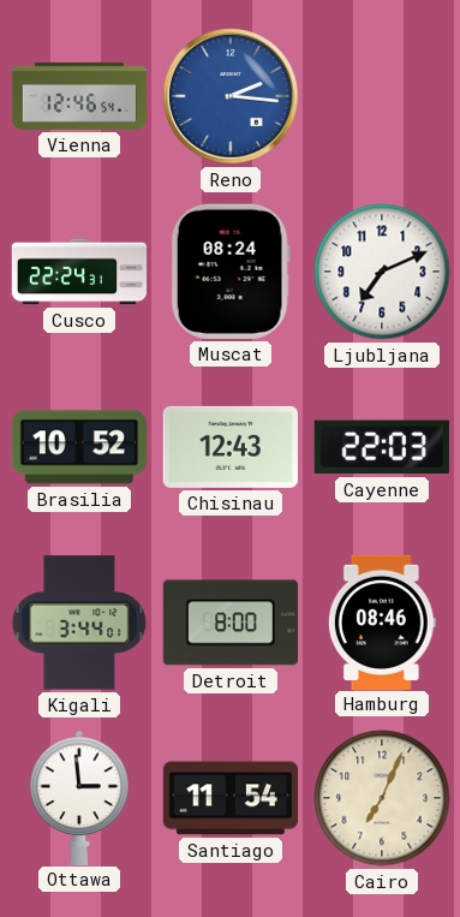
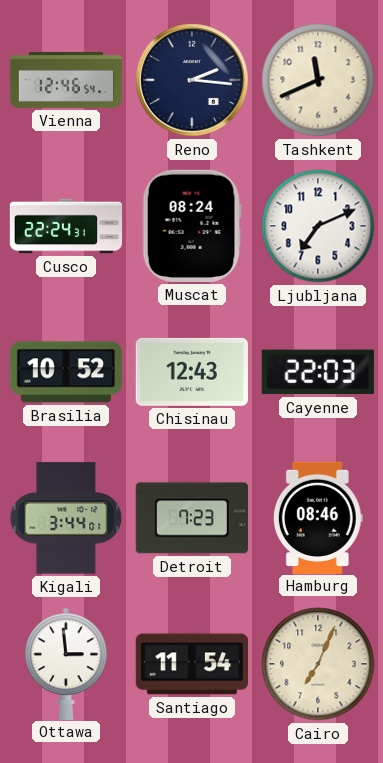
Reno dial: blue -> navy (193, 81)
Tashkent: none -> 11:41 (318, 80)
Detroit: 8:00 -> 7:23 (192, 518)
